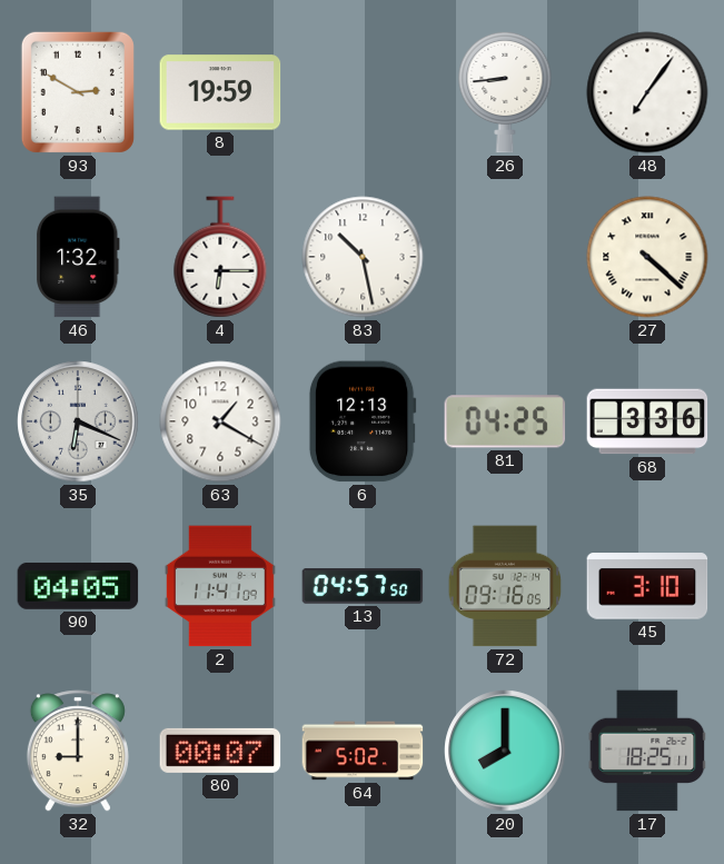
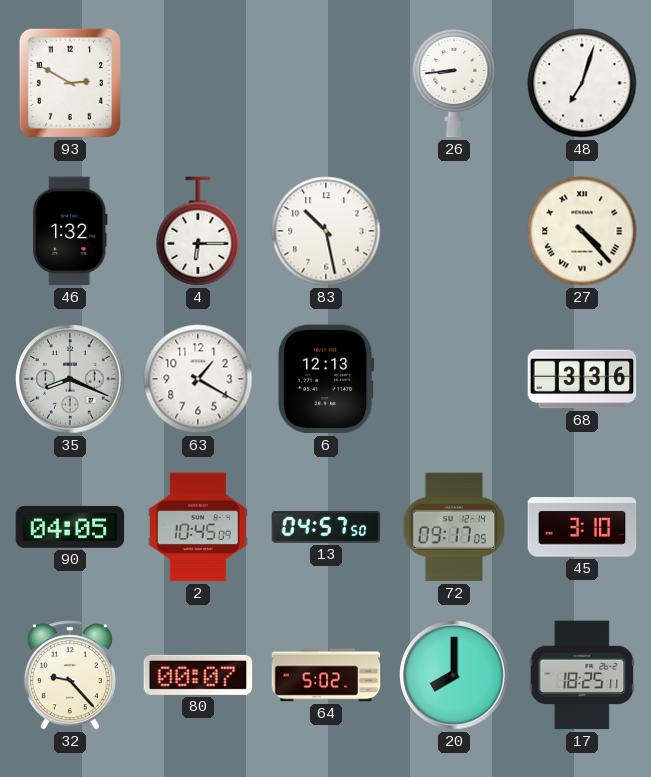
8: 19:59 -> none (220, 92)
48: 7:06 -> 7:03 (582, 83)
27: 4:22 -> 4:23 (582, 231)
35: 6:19 -> 8:19 (70, 379)
81: 04:25 -> none (505, 421)
2: 11:41 -> 10:45 (198, 527)
72: 09:16 -> 09:17 (454, 527)
32: 9:00 -> 9:23 (70, 675)
